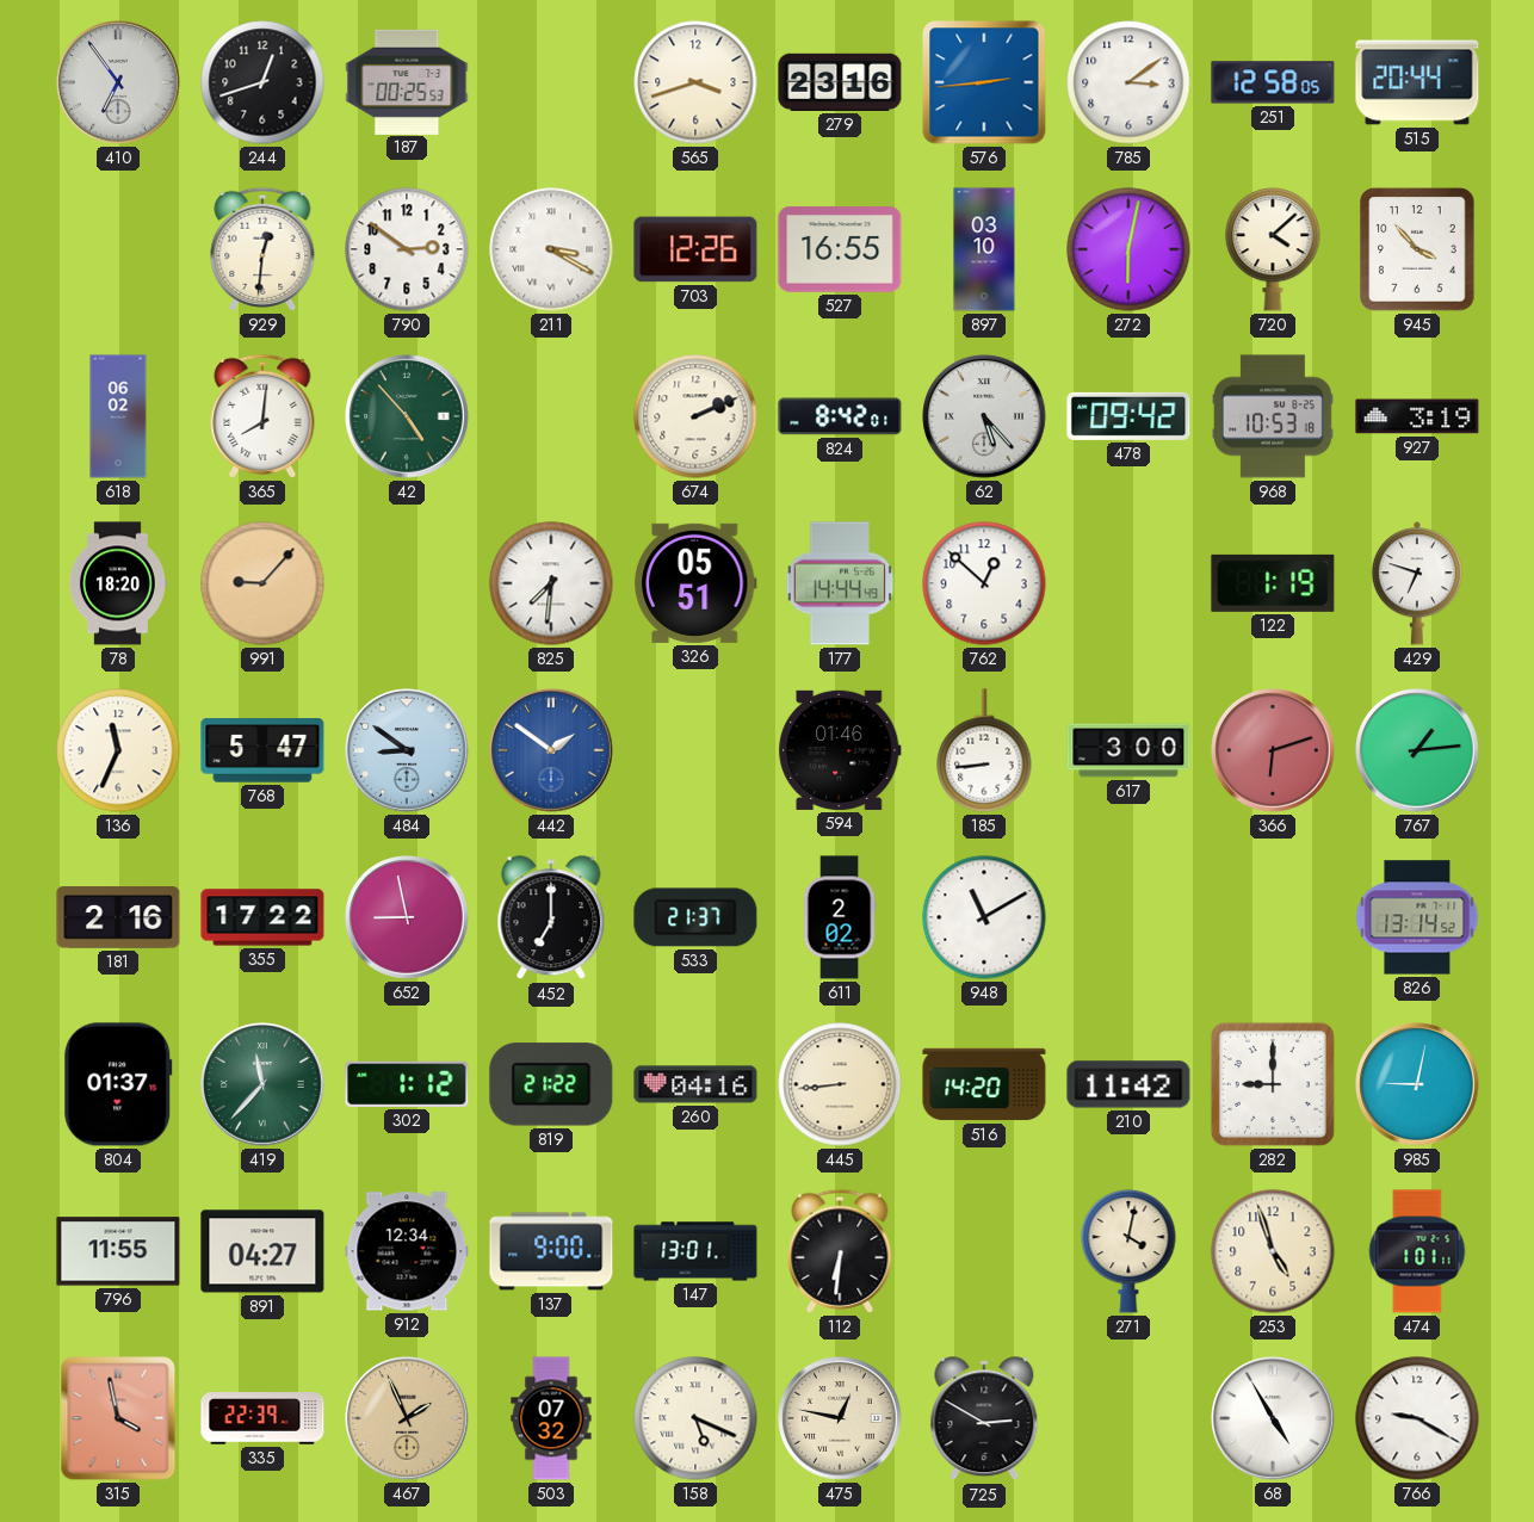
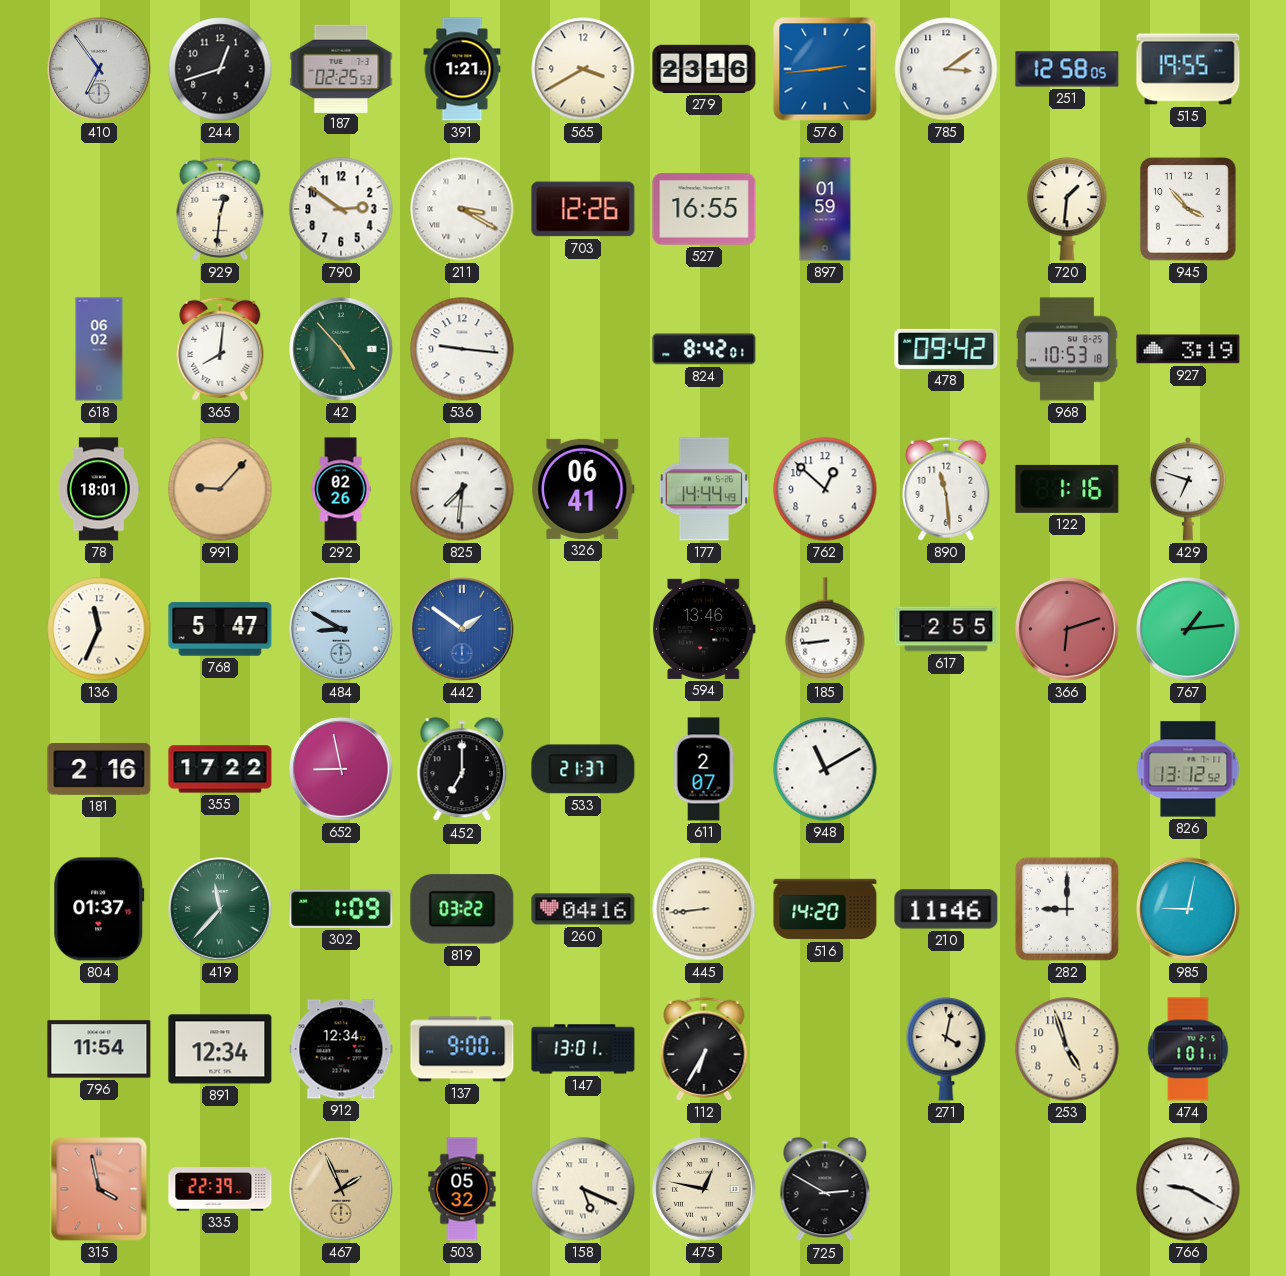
187: 00:25 -> 02:25 (341, 68)
391: none -> 1:21 (462, 69)
565: 3:42 -> 3:40 (583, 69)
515: 20:44 -> 19:55 (1188, 69)
897: 03:10 -> 01:59 (825, 209)
272: 6:02 -> none (1128, 249)
720: 4:08 -> 1:31 (1067, 210)
536: none -> 9:16 (462, 349)
674: 2:11 -> none (695, 416)
62: 5:23 -> none (984, 416)
78: 18:20 -> 18:01 (98, 489)
292: none -> 02:26 (341, 489)
326: 05:51 -> 06:41 (583, 489)
890: none -> 11:29 (946, 489)
122: 1:19 -> 1:16 (1067, 489)
484: 8:51 -> 8:50 (341, 629)
594: 01:46 -> 13:46 (704, 629)
617: 3:00 -> 2:55 (946, 629)
611: 2:02 -> 2:07 (704, 769)
826: 13:14 -> 13:12 (1188, 769)
302: 1:12 -> 1:09 (341, 909)
819: 21:22 -> 03:22 (462, 909)
210: 11:42 -> 11:46 (946, 909)
796: 11:55 -> 11:54 (99, 1049)
891: 04:27 -> 12:34 (220, 1049)
112: 6:31 -> 6:35 (704, 1049)
503: 07:32 -> 05:32 (462, 1189)
68: 4:55 -> none (1273, 1418)
